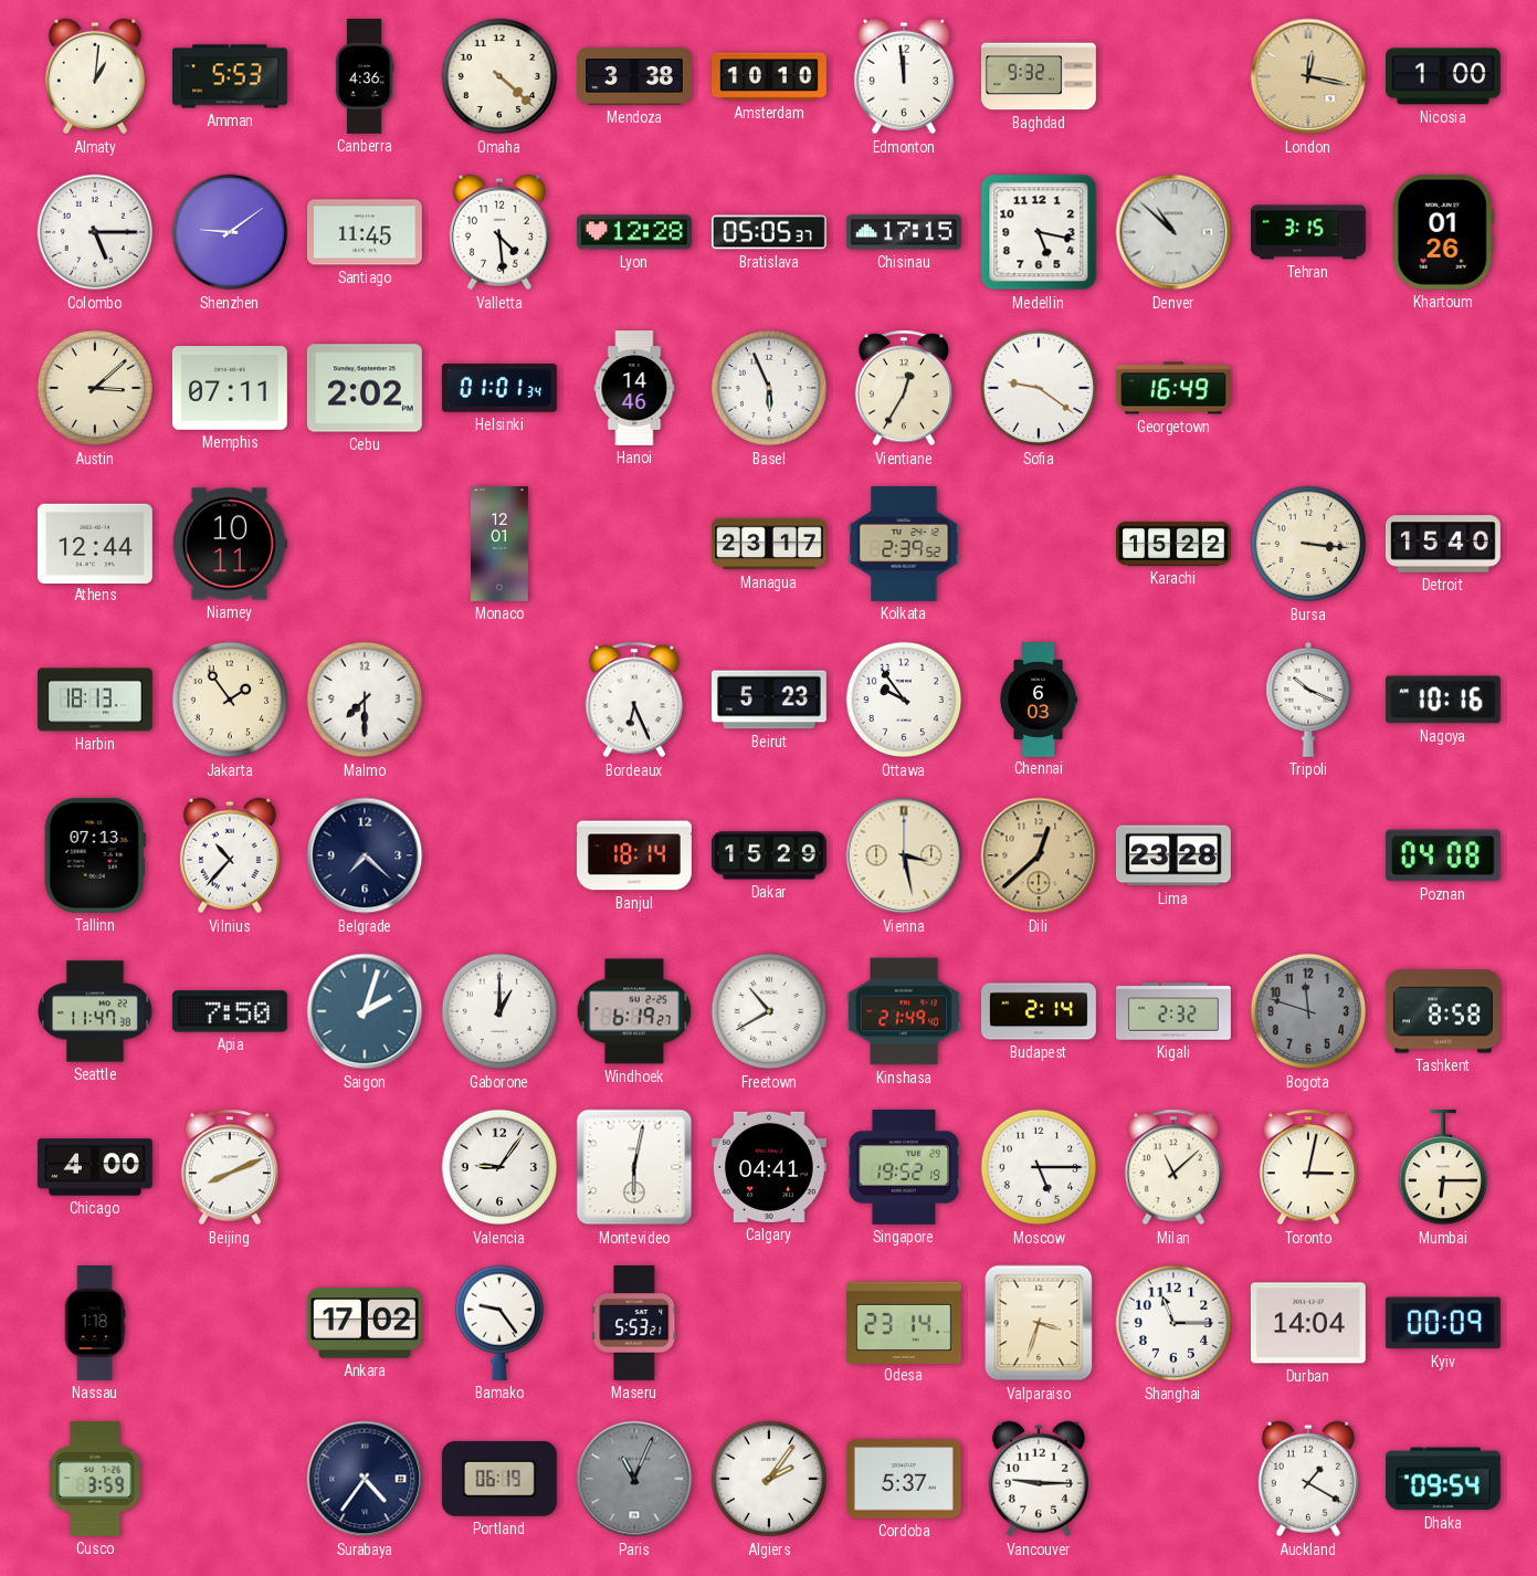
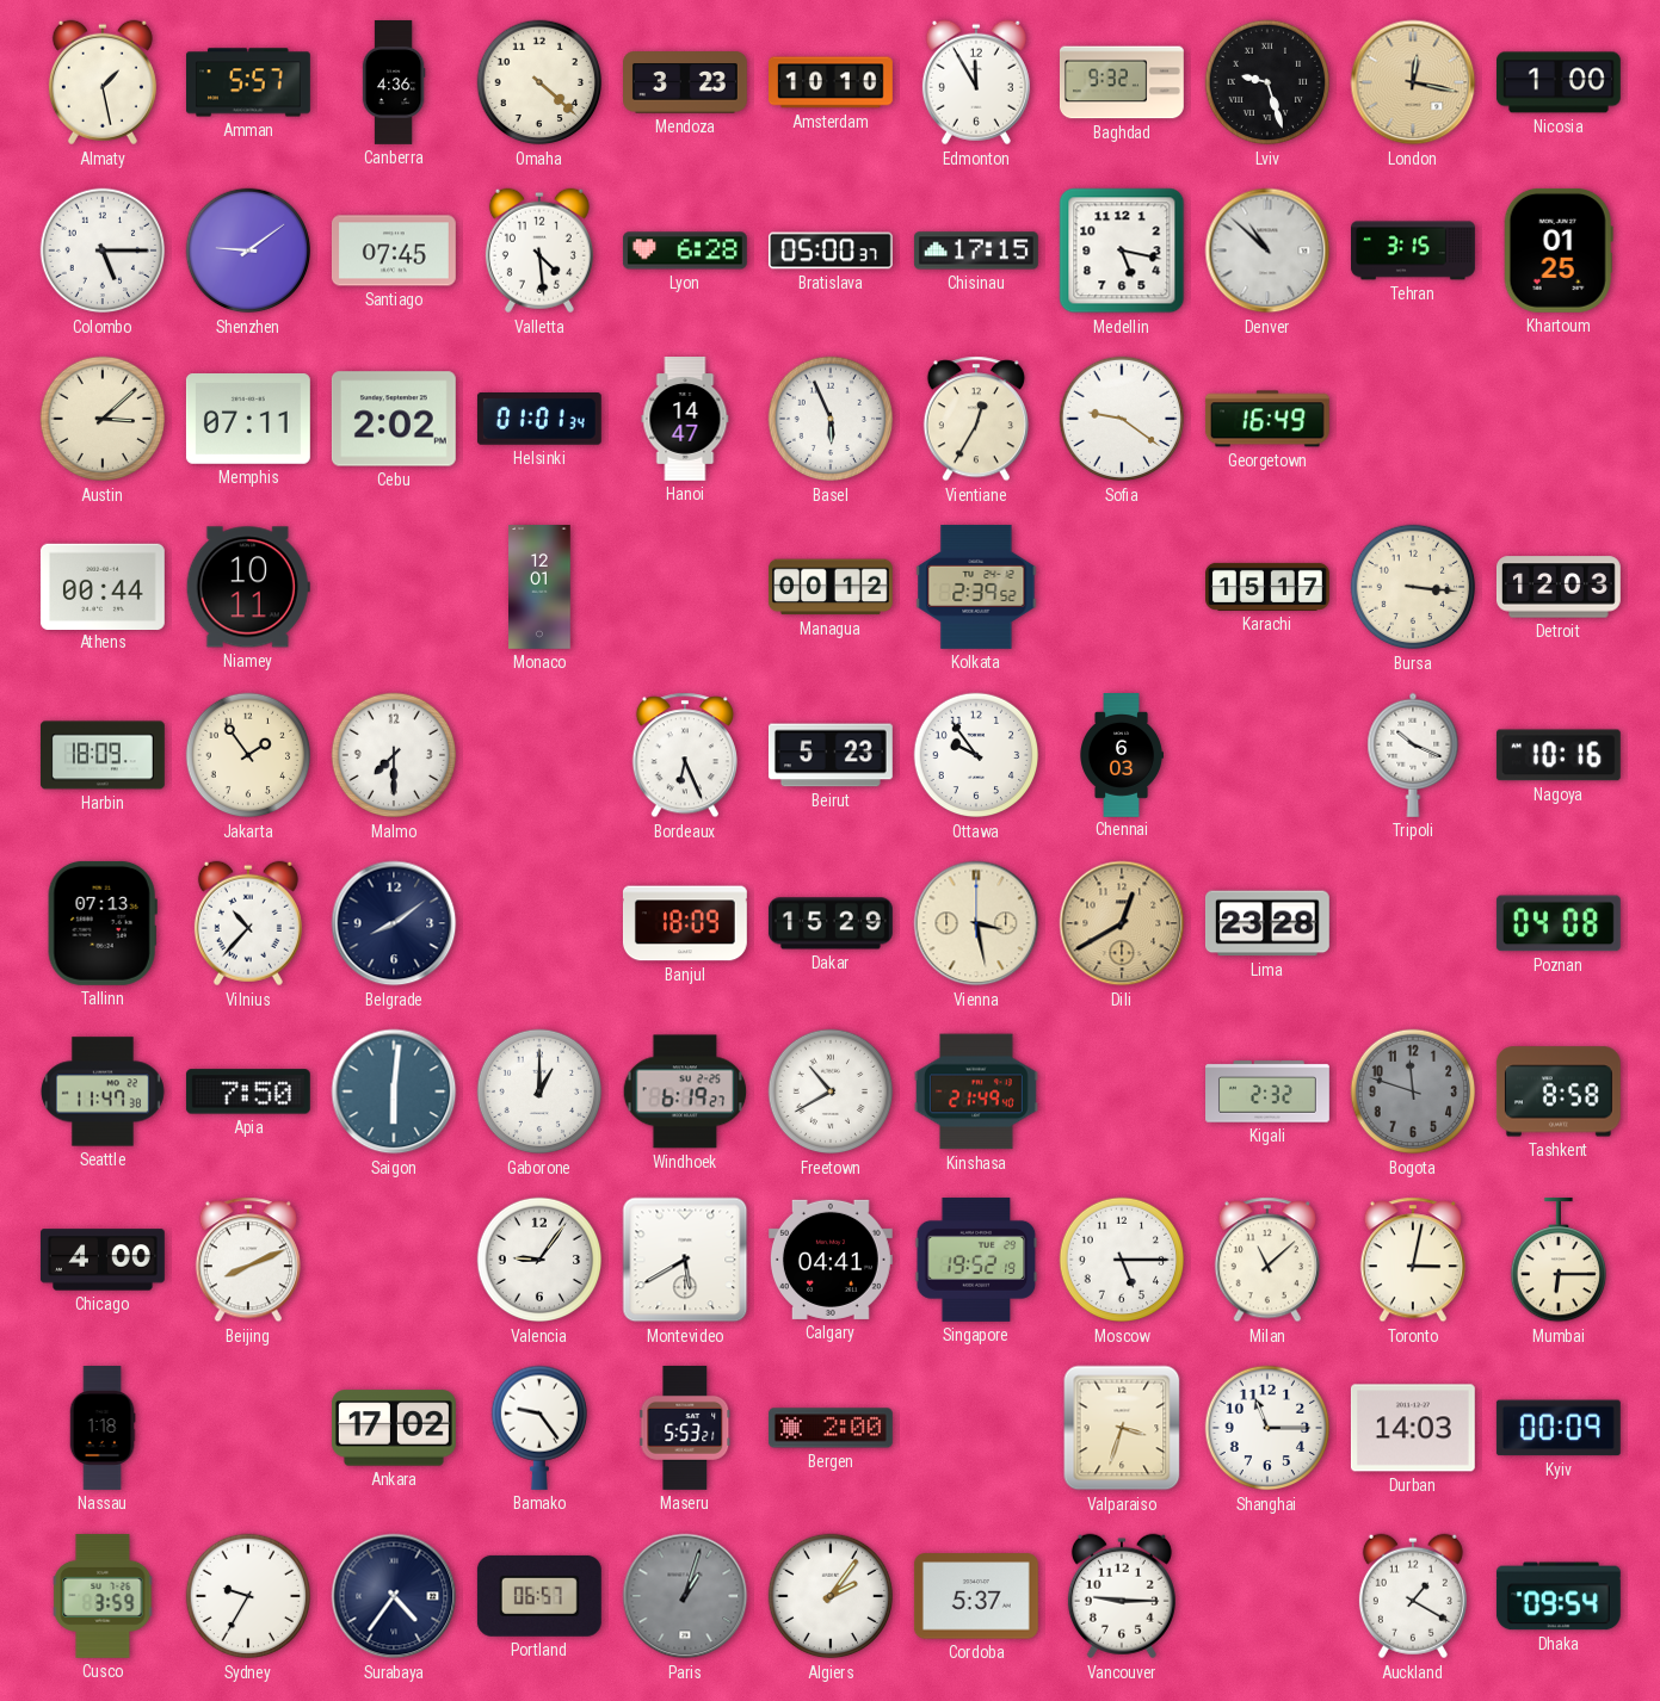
Almaty: 1:01 -> 1:28 (103, 82)
Amman: 5:53 -> 5:57 (248, 82)
Mendoza: 3:38 -> 3:23 (686, 82)
Edmonton: 11:59 -> 11:55 (976, 82)
Lviv: none -> 9:27 (1267, 82)
Santiago: 11:45 -> 07:45 (394, 250)
Lyon: 12:28 -> 6:28 (685, 250)
Bratislava: 05:05 -> 05:00 (831, 250)
Khartoum: 01:26 -> 01:25 (1559, 250)
Hanoi: 14:46 -> 14:47 (685, 420)
Athens: 12:44 -> 00:44 (103, 586)
Managua: 23:17 -> 00:12 (831, 587)
Karachi: 15:22 -> 15:17 (1269, 587)
Detroit: 15:40 -> 12:03 (1559, 587)
Harbin: 18:13 -> 18:09 (103, 755)
Belgrade: 7:22 -> 8:09 (394, 923)
Banjul: 18:14 -> 18:09 (685, 923)
Dili: 12:38 -> 12:40 (1122, 923)
Saigon: 2:03 -> 6:01 (394, 1091)
Budapest: 2:14 -> none (1039, 1011)
Montevideo: 6:02 -> 5:40 (685, 1260)
Bergen: none -> 2:00 (831, 1428)
Odesa: 23:14 -> none (904, 1322)
Durban: 14:04 -> 14:03 (1413, 1428)
Sydney: none -> 9:35 (248, 1596)
Portland: 06:19 -> 06:57 (539, 1596)
Paris: 11:04 -> 1:03 (685, 1596)
